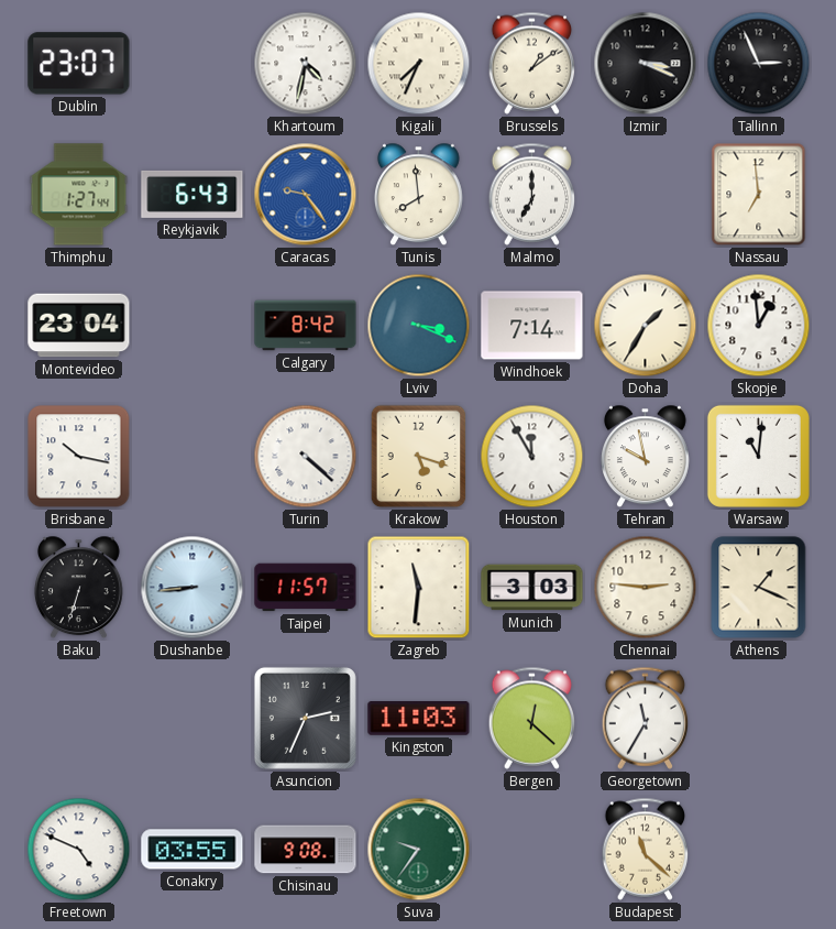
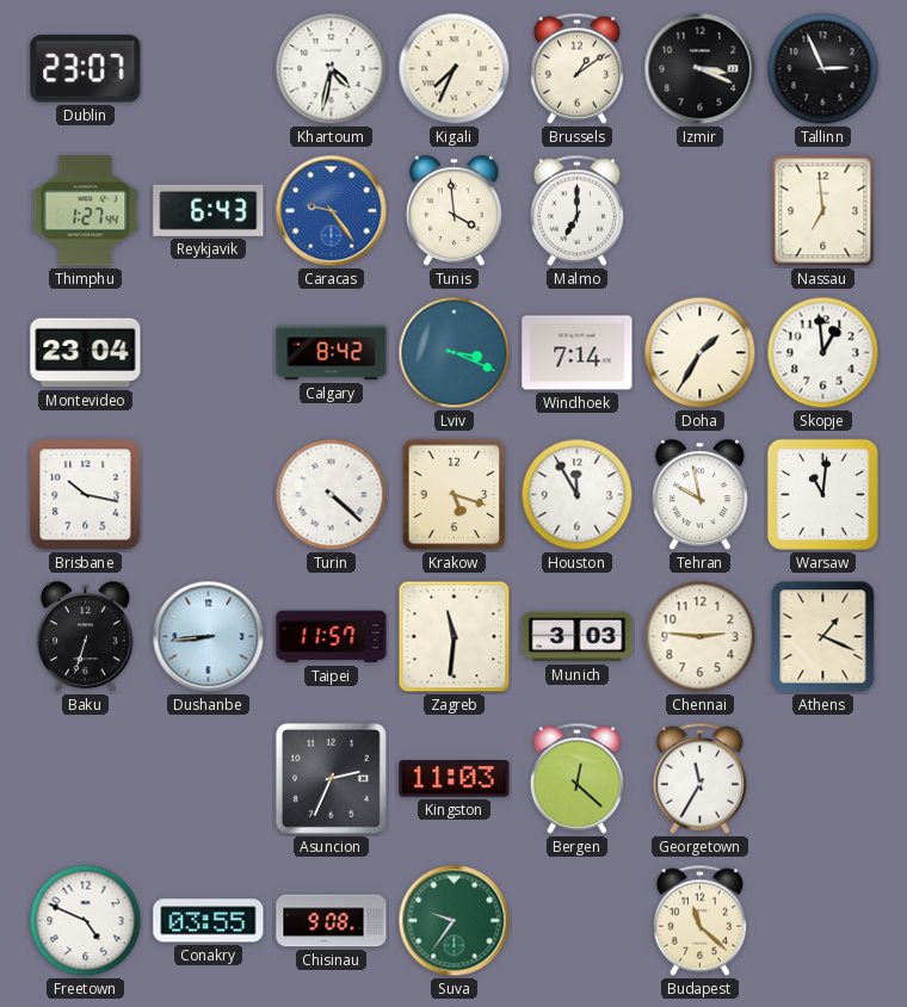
Tunis: 7:59 -> 3:59 (453, 211)
